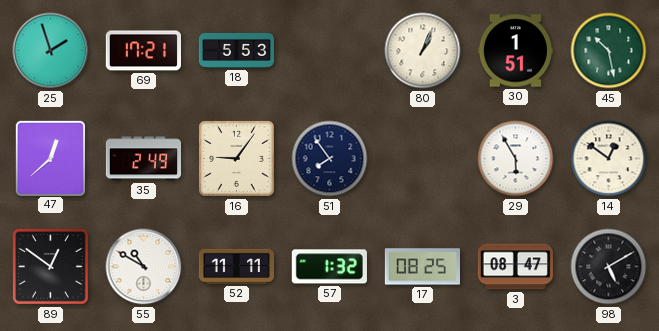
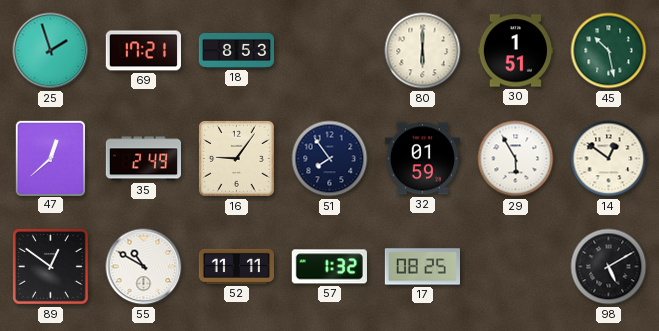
18: 5:53 -> 8:53 (236, 50)
80: 1:04 -> 6:00 (423, 51)
32: none -> 01:59 (422, 159)
3: 08:47 -> none (515, 267)
